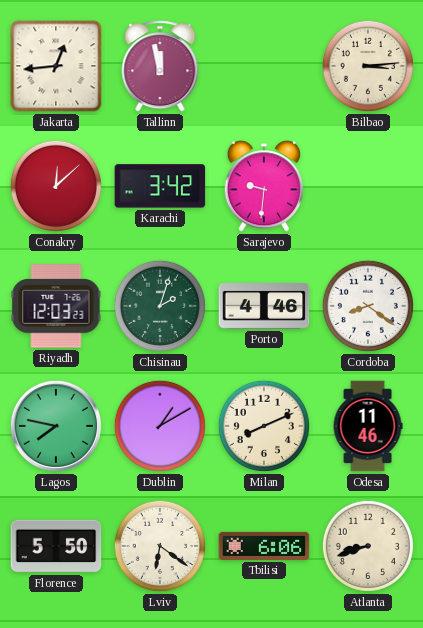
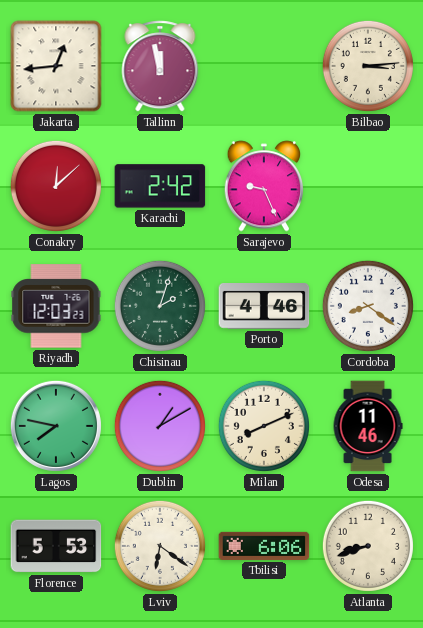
Karachi: 3:42 -> 2:42 (160, 186)
Sarajevo: 9:31 -> 9:26 (264, 186)
Florence: 5:50 -> 5:53 (56, 546)
